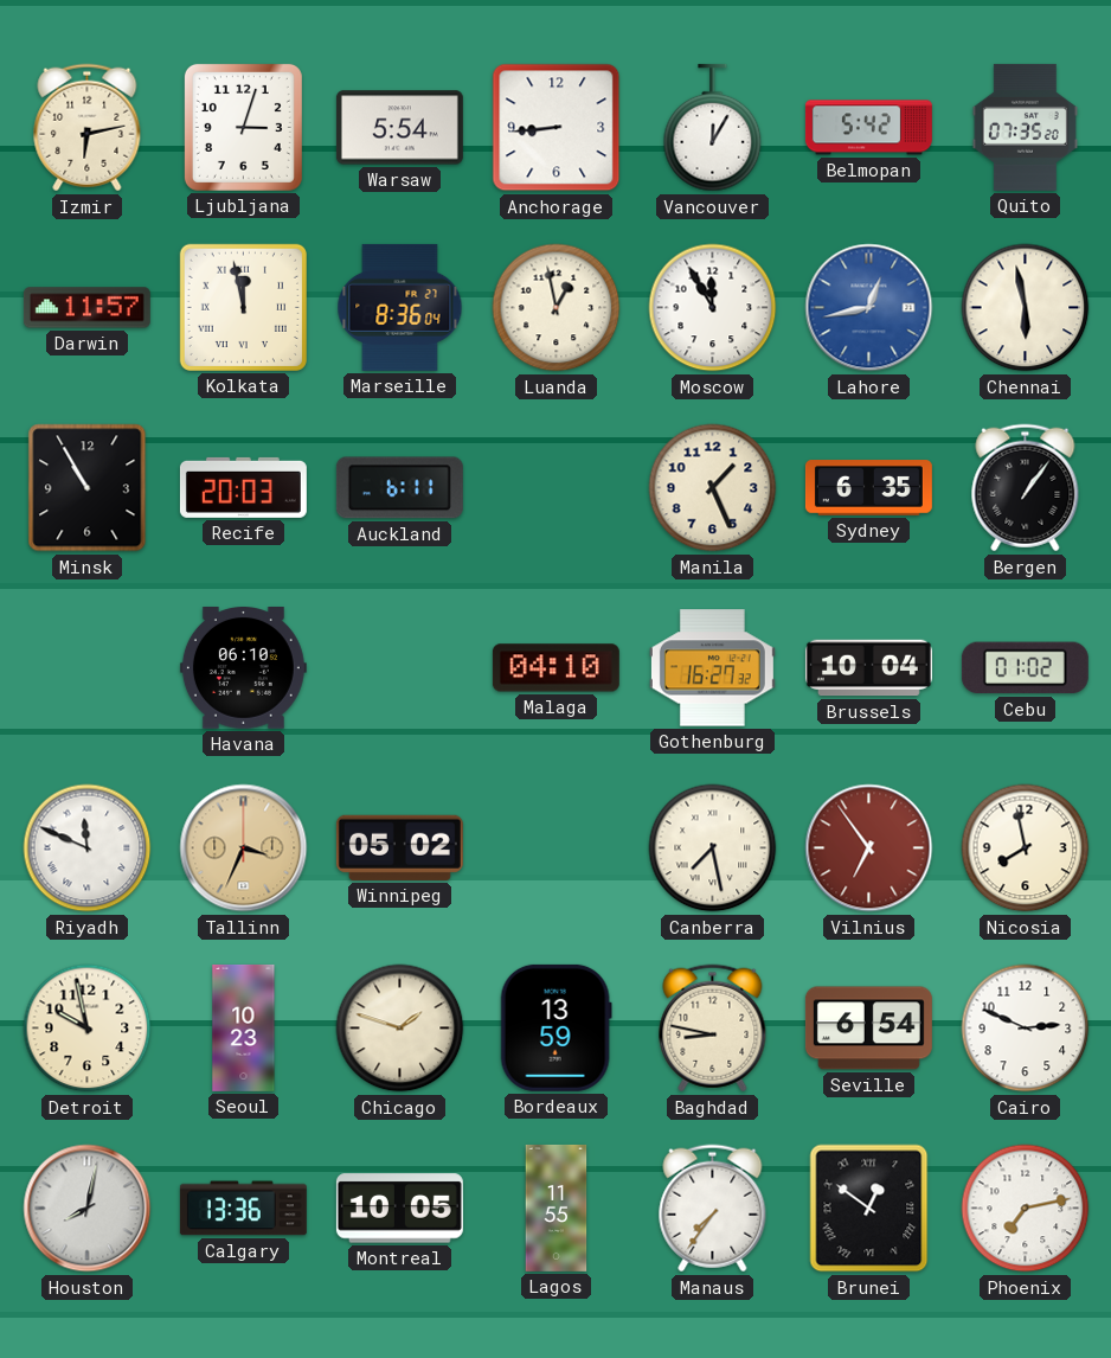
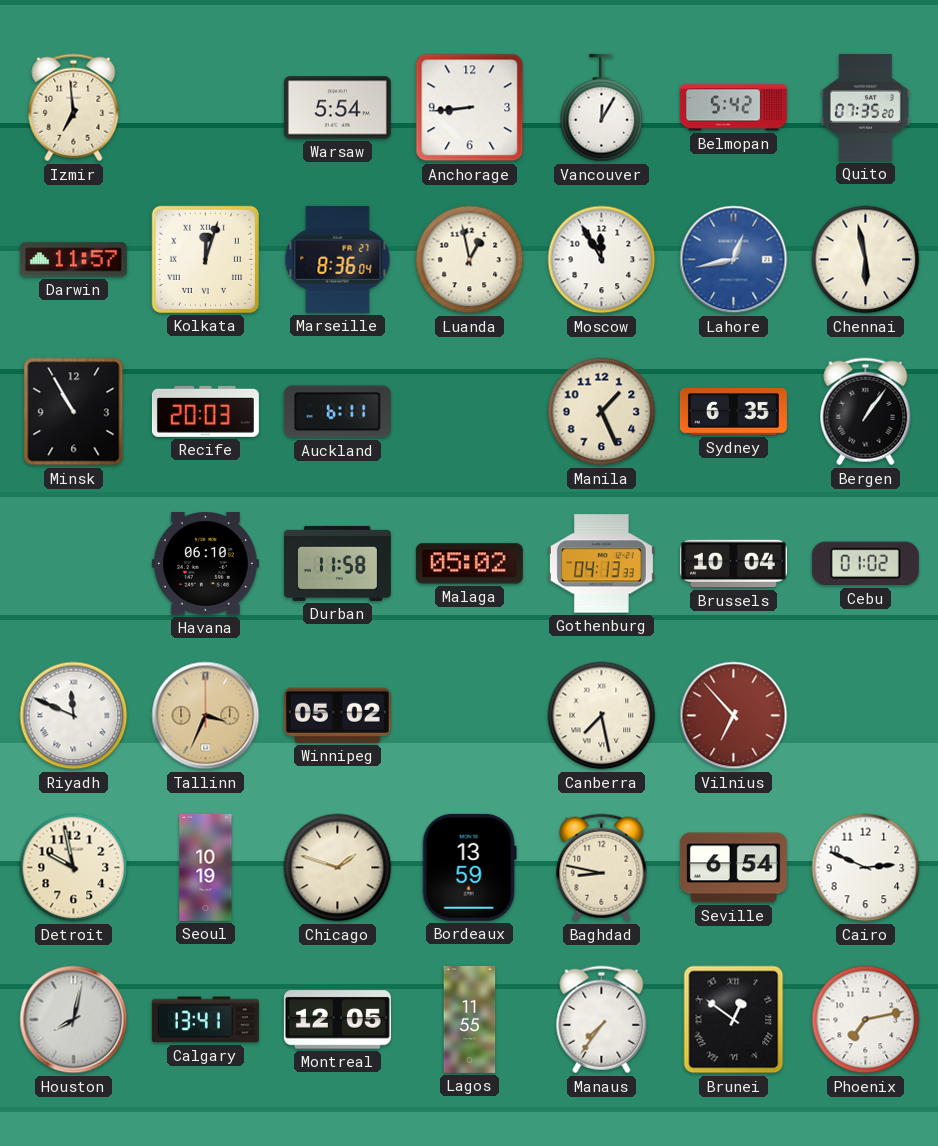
Izmir: 6:13 -> 6:59 (74, 108)
Ljubljana: 3:03 -> none (243, 127)
Kolkata: 11:58 -> 12:03 (205, 259)
Durban: none -> 11:58 (337, 563)
Malaga: 04:10 -> 05:02 (469, 564)
Gothenburg: 16:27 -> 04:13 (601, 564)
Vilnius: 6:54 -> 6:53 (734, 716)
Nicosia: 7:58 -> none (1026, 848)
Seoul: 10:23 -> 10:19 (206, 867)
Calgary: 13:36 -> 13:41 (205, 1020)
Montreal: 10:05 -> 12:05 (337, 1020)
